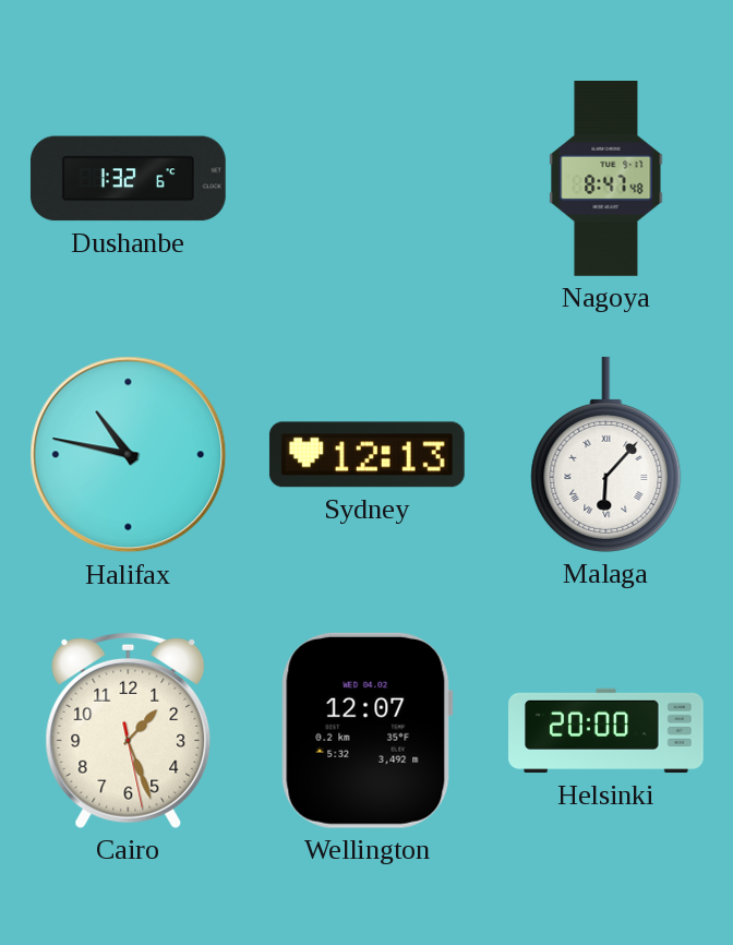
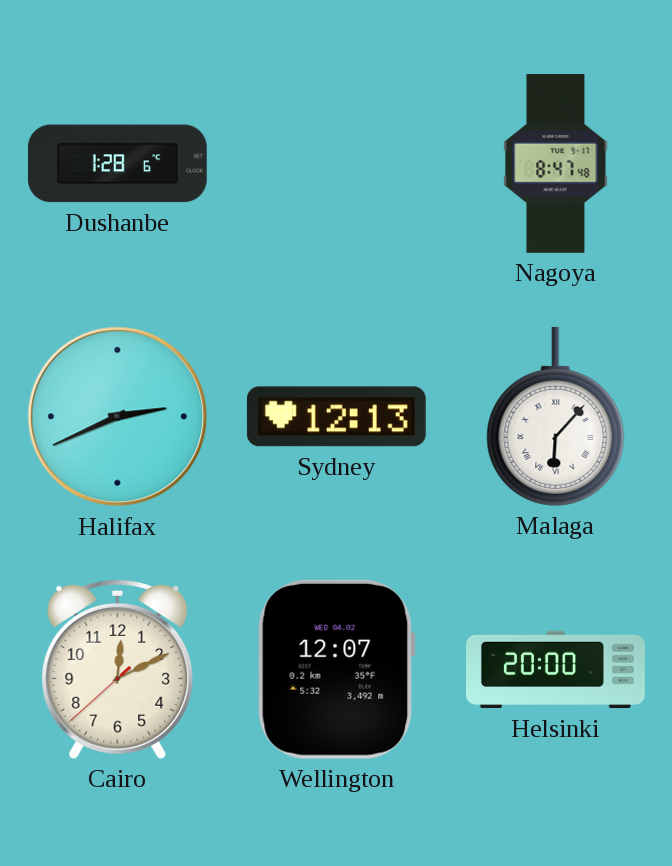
Dushanbe: 1:32 -> 1:28 (117, 164)
Halifax: 10:47 -> 2:41 (118, 417)
Cairo: 1:26 -> 12:10 (118, 669)
